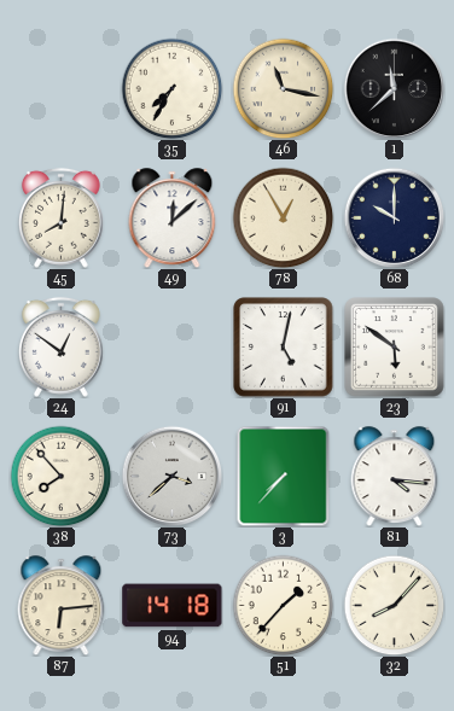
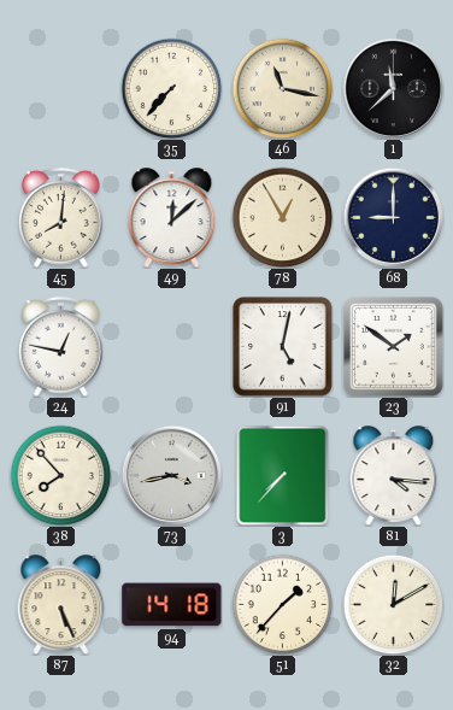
35: 7:35 -> 7:37 (171, 88)
68: 10:00 -> 9:00 (393, 217)
24: 12:51 -> 12:47 (60, 346)
23: 5:51 -> 1:51 (394, 347)
73: 3:38 -> 3:43 (171, 475)
87: 6:14 -> 5:26 (61, 605)
32: 8:07 -> 12:10 (393, 604)
